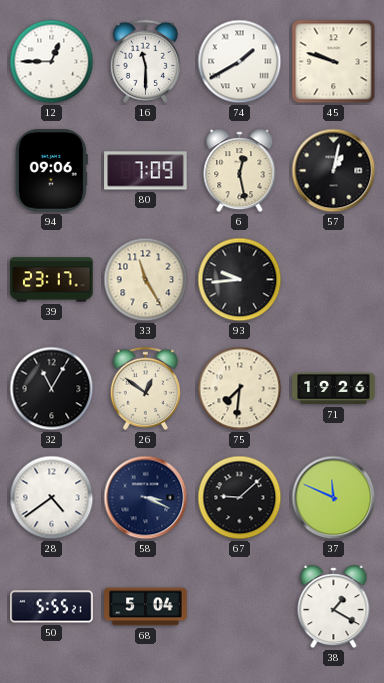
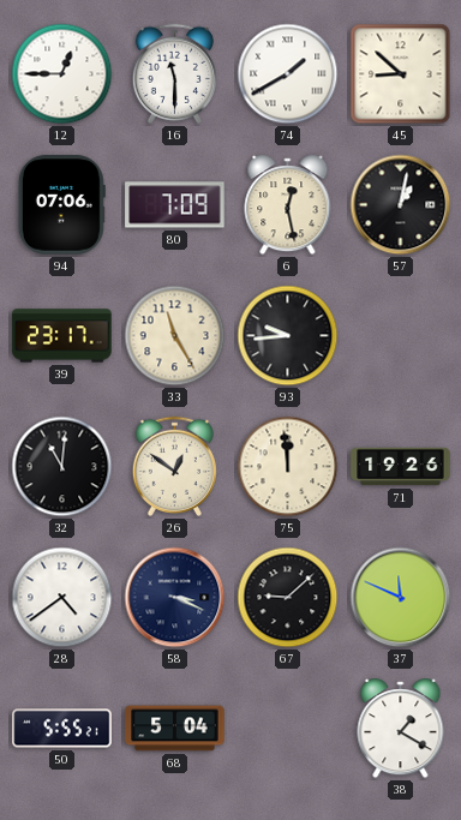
45: 9:48 -> 8:52 (401, 74)
94: 09:06 -> 07:06 (61, 205)
32: 11:05 -> 11:01 (62, 467)
75: 7:31 -> 11:59 (288, 467)
